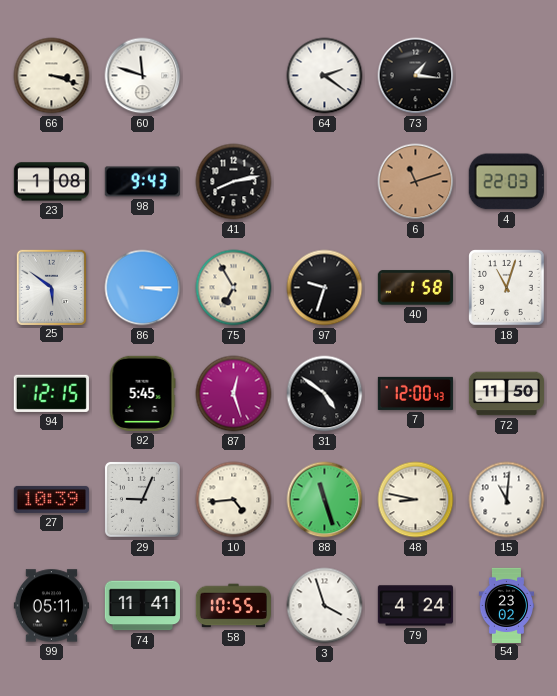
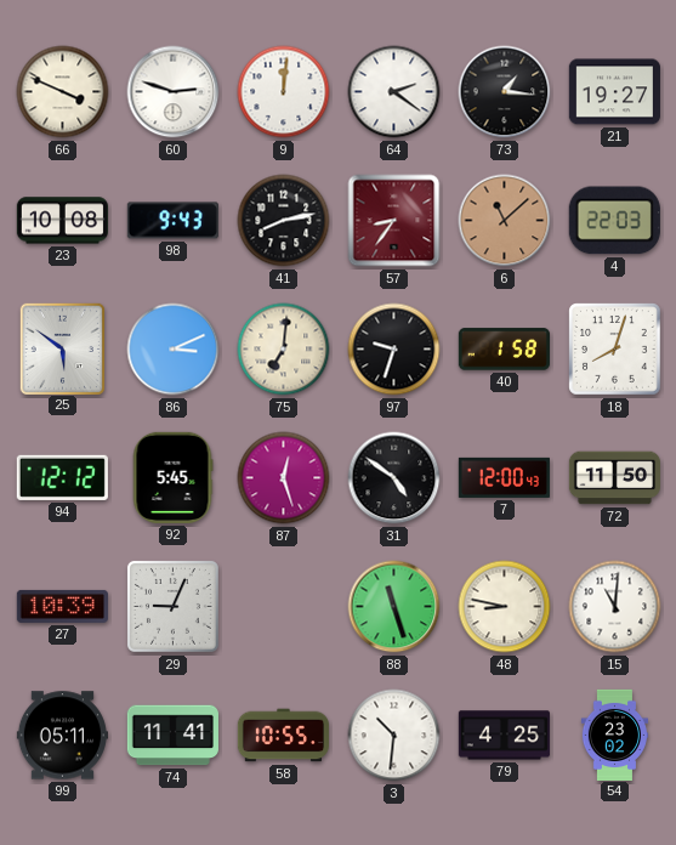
66: 3:18 -> 3:49 (63, 92)
60: 11:48 -> 2:48 (174, 92)
9: none -> 12:01 (284, 92)
21: none -> 19:27 (614, 92)
23: 1:08 -> 10:08 (62, 221)
57: none -> 8:36 (394, 221)
6: 11:12 -> 11:08 (505, 221)
86: 3:15 -> 3:11 (174, 350)
75: 6:55 -> 7:01 (284, 350)
18: 11:03 -> 8:03 (615, 350)
94: 12:15 -> 12:12 (62, 477)
10: 4:44 -> none (234, 500)
3: 3:57 -> 10:31 (394, 736)
79: 4:24 -> 4:25 (504, 736)
